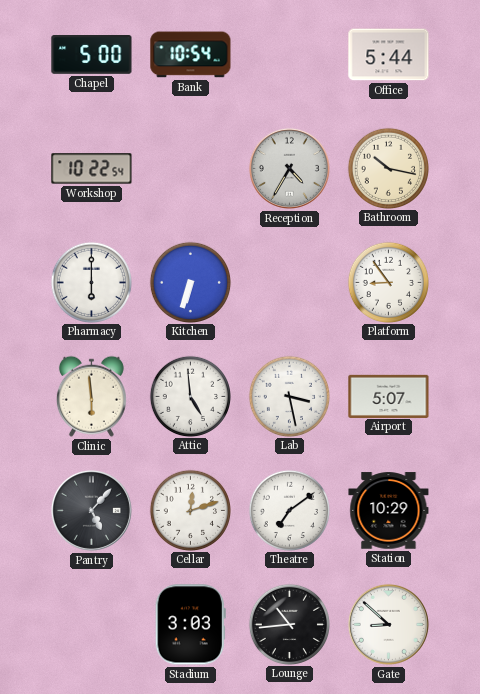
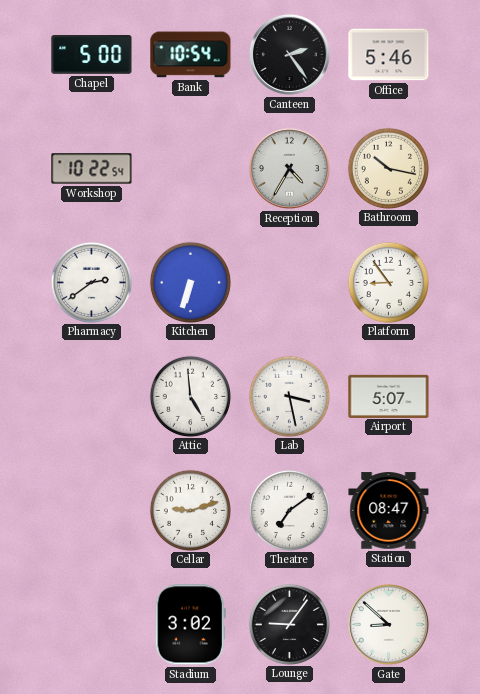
Canteen: none -> 2:24 (289, 54)
Office: 5:44 -> 5:46 (389, 55)
Pharmacy: 6:00 -> 2:39 (91, 282)
Clinic: 5:59 -> none (91, 396)
Pantry: 5:07 -> none (91, 510)
Cellar: 12:12 -> 9:12 (190, 510)
Station: 10:29 -> 08:47 (389, 511)
Stadium: 3:03 -> 3:02 (190, 625)
Lounge: 10:44 -> 9:06 (289, 624)
